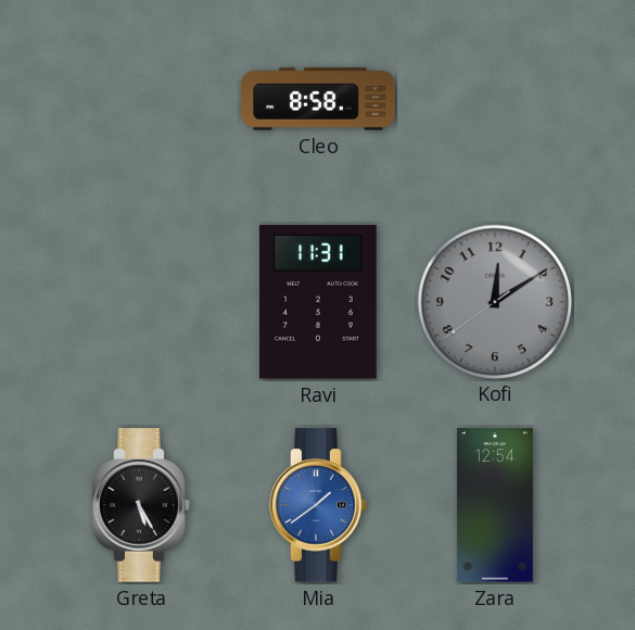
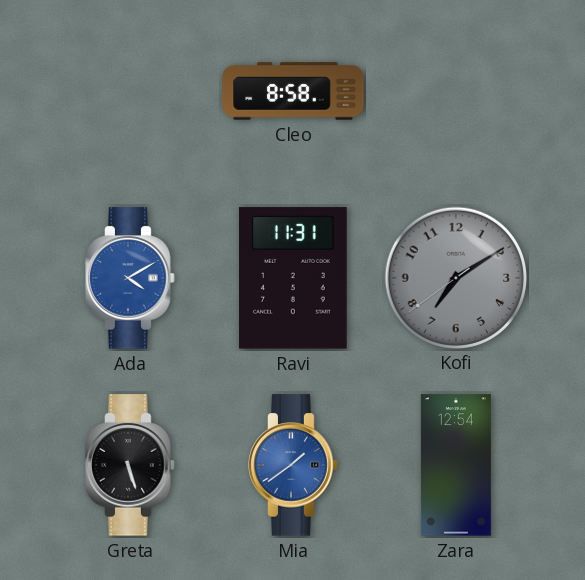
Ada: none -> 4:10 (130, 278)
Kofi: 12:09 -> 7:09 (455, 277)
Greta: 5:25 -> 5:27 (130, 465)
